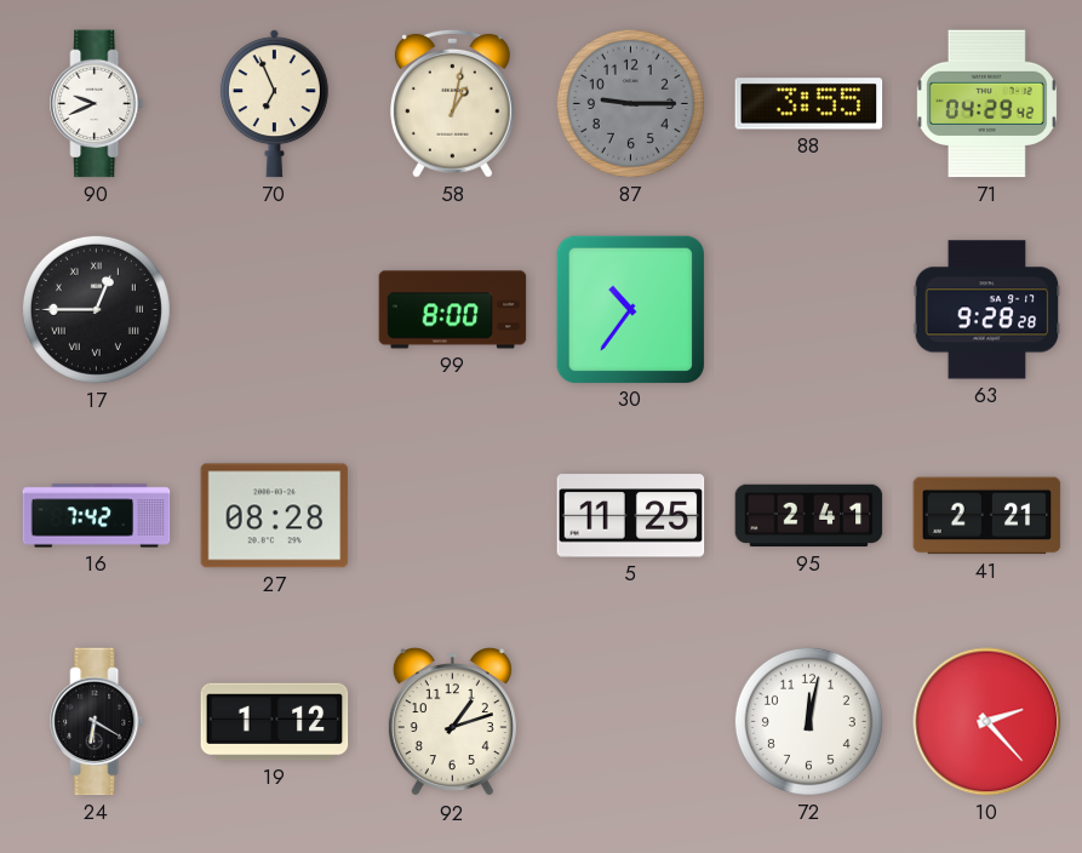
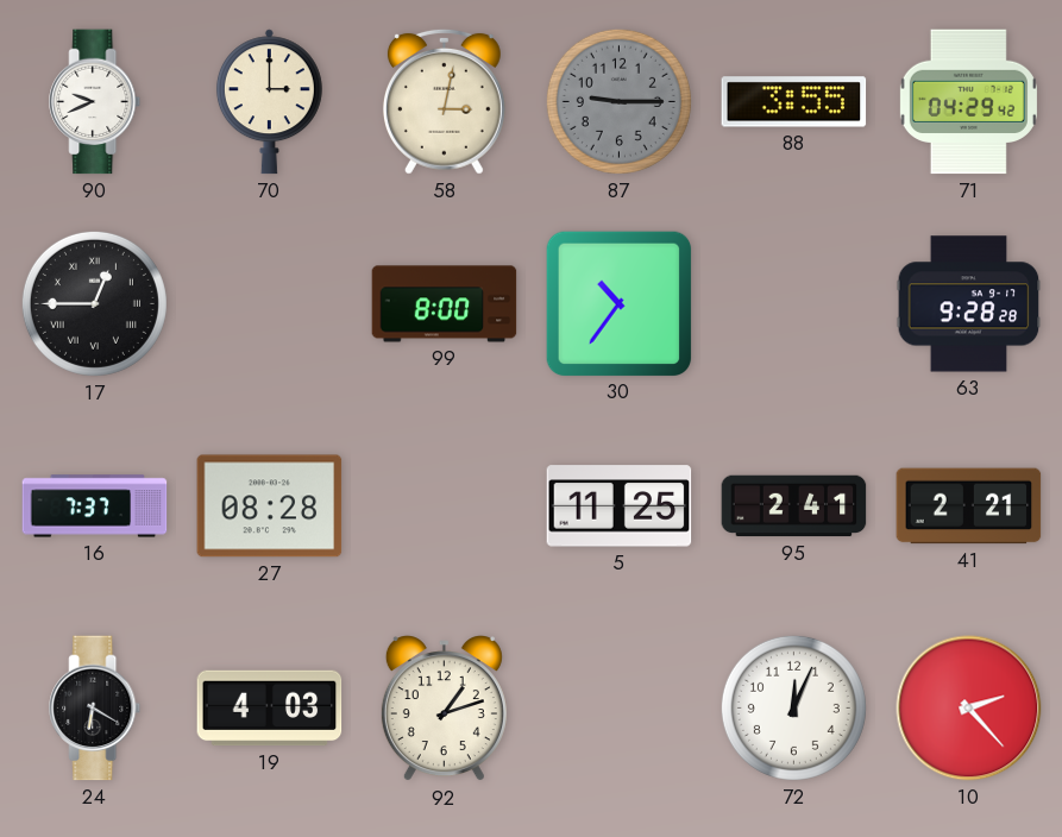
70: 6:56 -> 3:00 (269, 102)
58: 1:02 -> 3:02 (444, 101)
16: 7:42 -> 7:37 (95, 506)
19: 1:12 -> 4:03 (270, 709)
72: 12:02 -> 12:04 (793, 707)
